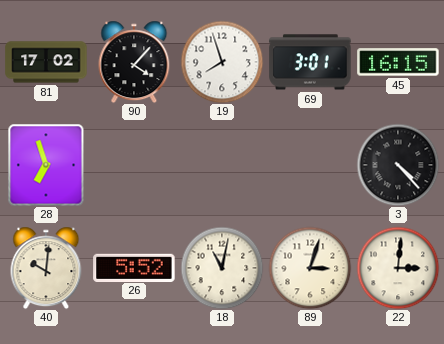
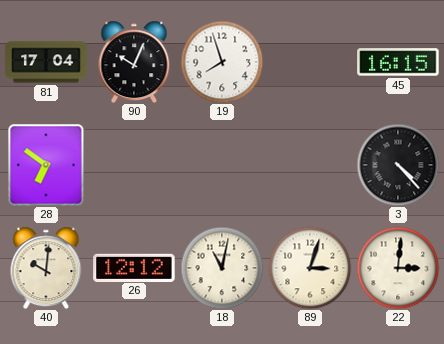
81: 17:02 -> 17:04 (46, 62)
90: 4:07 -> 10:04 (134, 62)
69: 3:01 -> none (310, 62)
28: 6:57 -> 6:51 (46, 165)
26: 5:52 -> 12:12 (134, 267)
